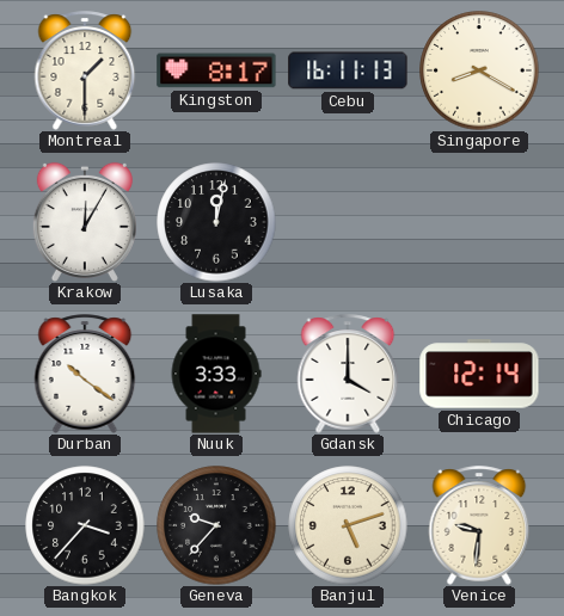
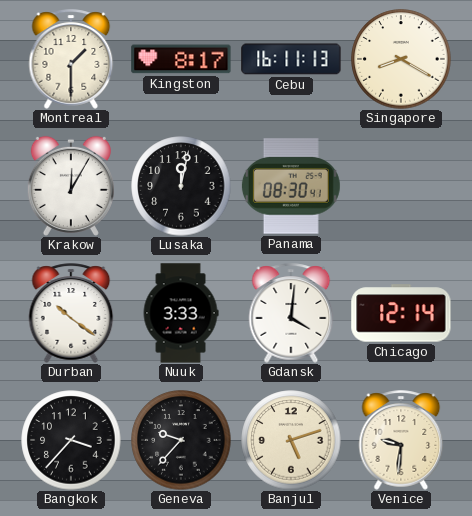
Panama: none -> 08:30 (291, 186)
Gdansk: 4:00 -> 4:01 (291, 313)
